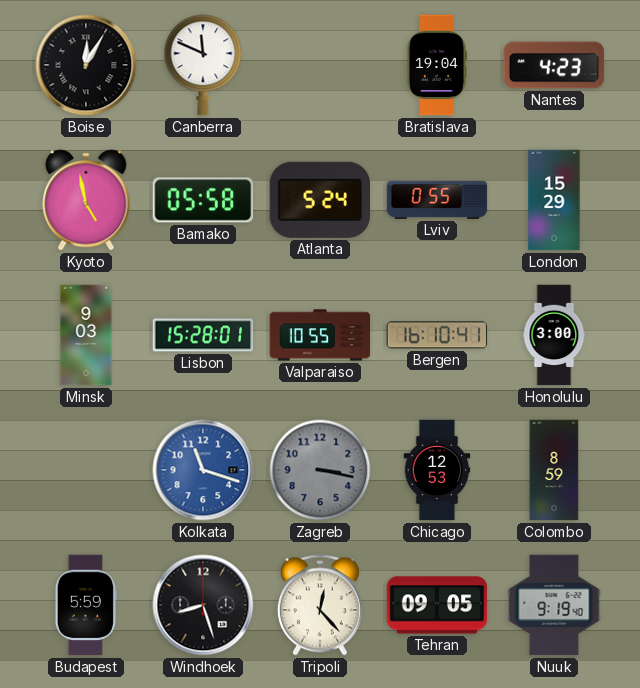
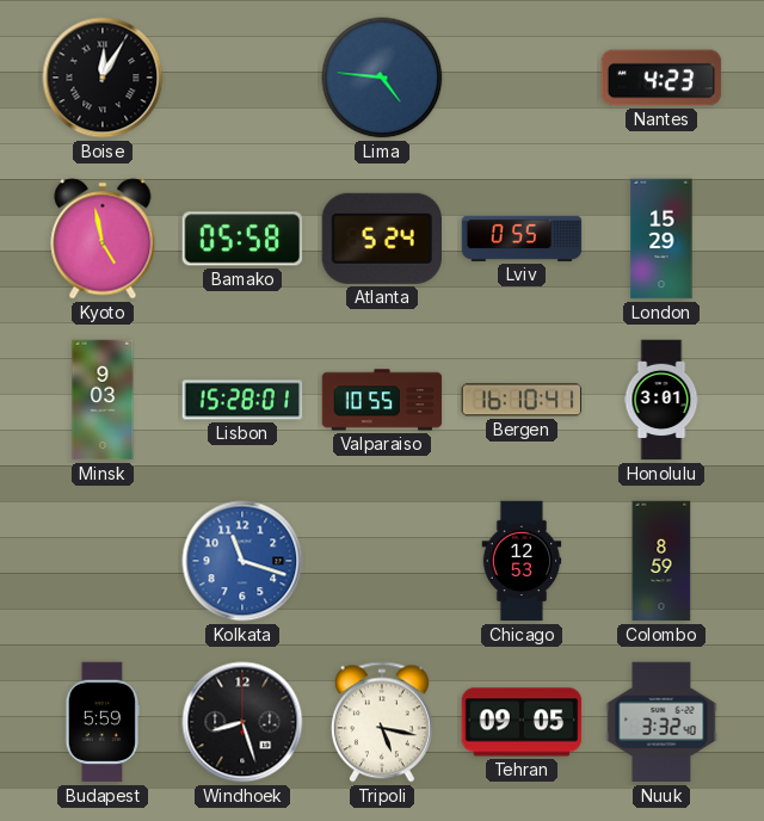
Canberra: 11:49 -> none (203, 65)
Lima: none -> 4:46 (382, 78)
Bratislava: 19:04 -> none (436, 65)
Honolulu: 3:00 -> 3:01 (661, 400)
Zagreb: 3:17 -> none (320, 470)
Tripoli: 12:23 -> 5:17 (382, 722)
Nuuk: 9:19 -> 3:32 (661, 722)
